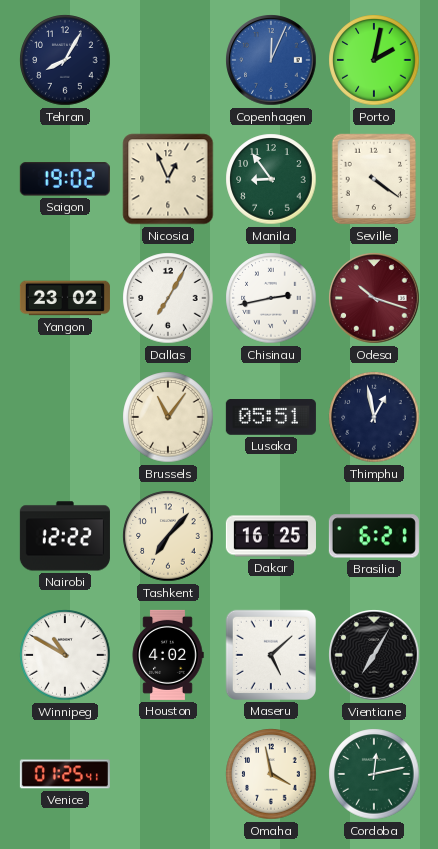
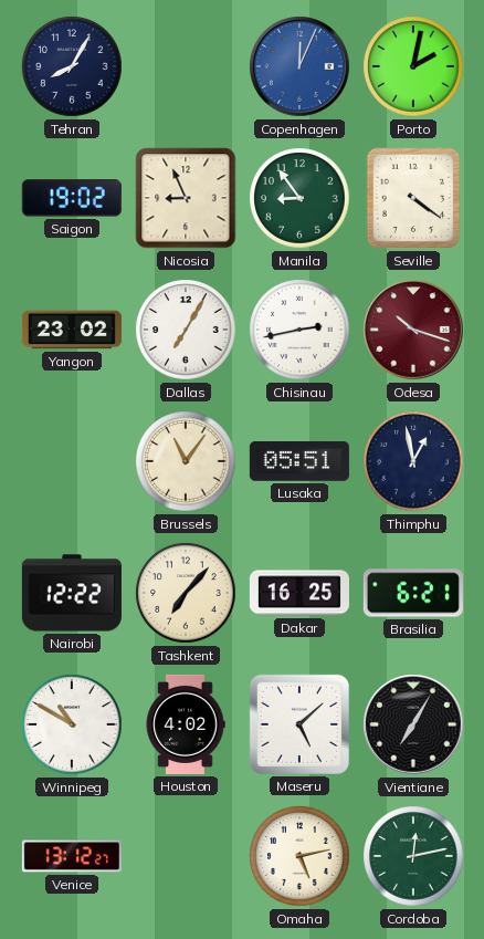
Nicosia: 12:56 -> 8:56 (186, 198)
Venice: 01:25 -> 13:12 (72, 856)
Omaha: 3:58 -> 5:13 (299, 856)
